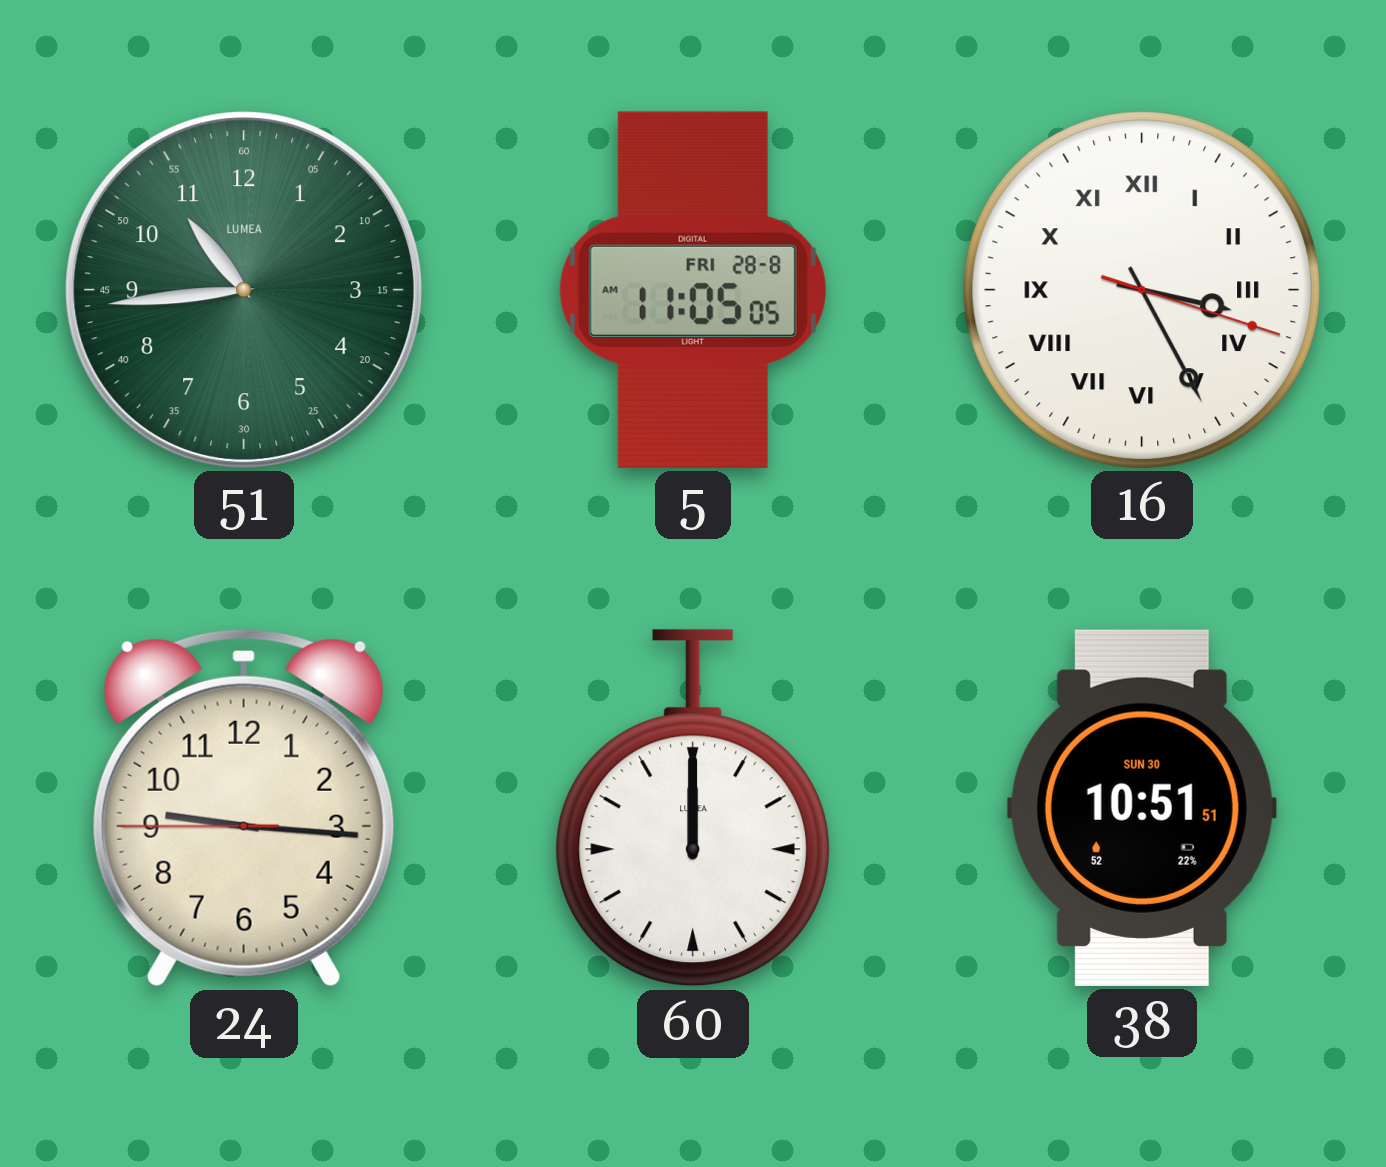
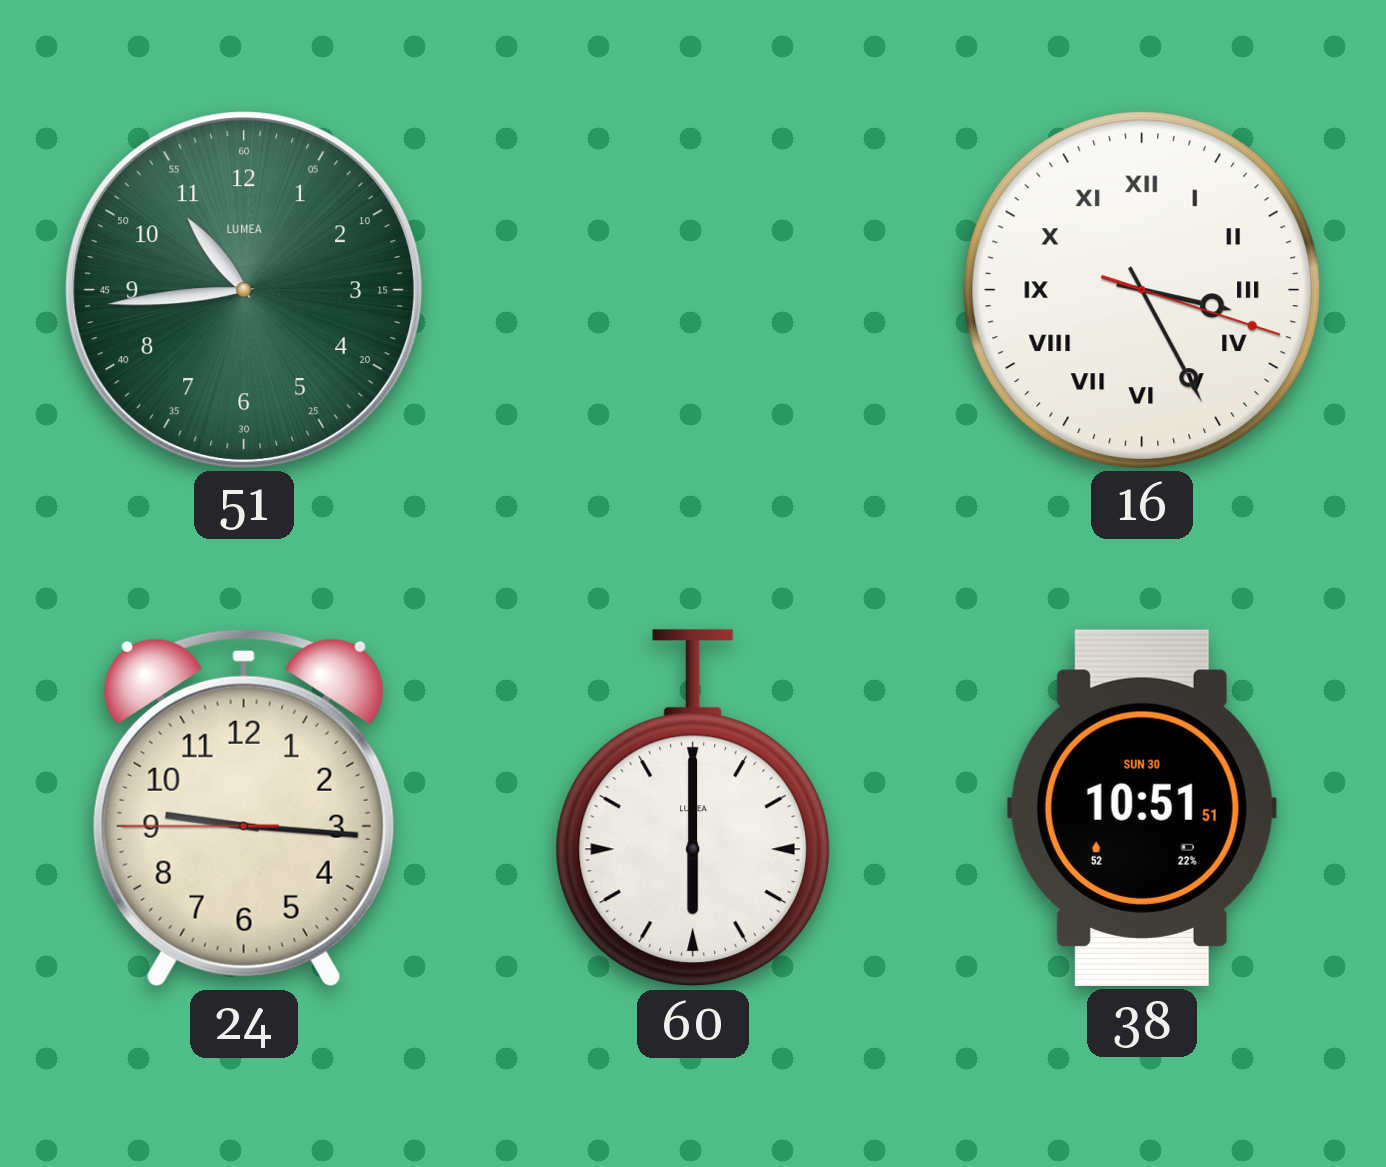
5: 11:05 -> none (693, 290)
60: 12:00 -> 6:00 (692, 808)
